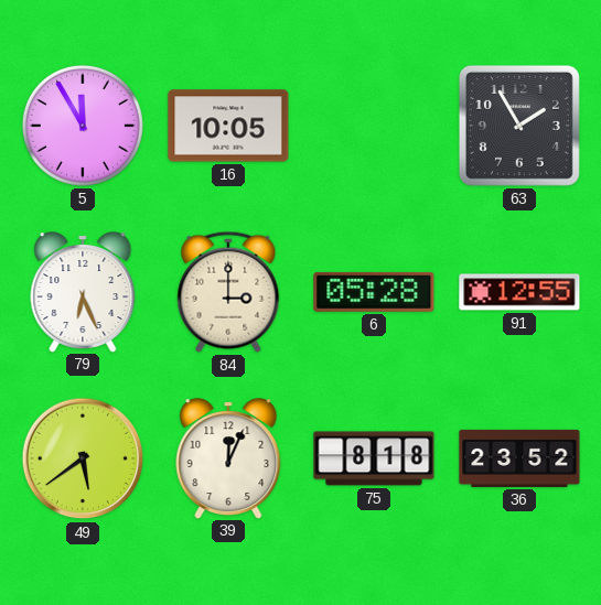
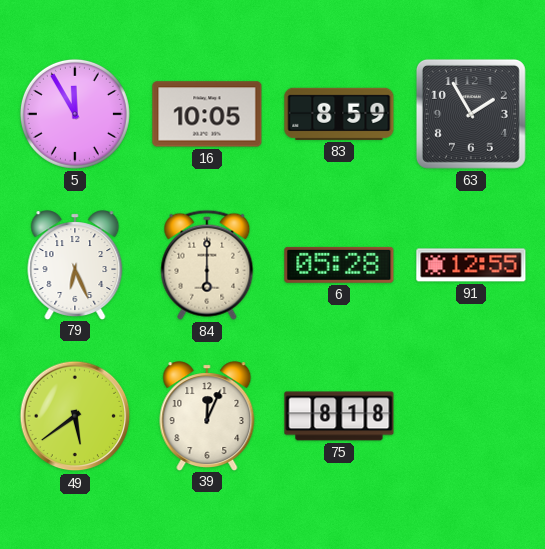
83: none -> 8:59 (339, 114)
84: 3:00 -> 6:00 (207, 265)
36: 23:52 -> none (519, 458)
